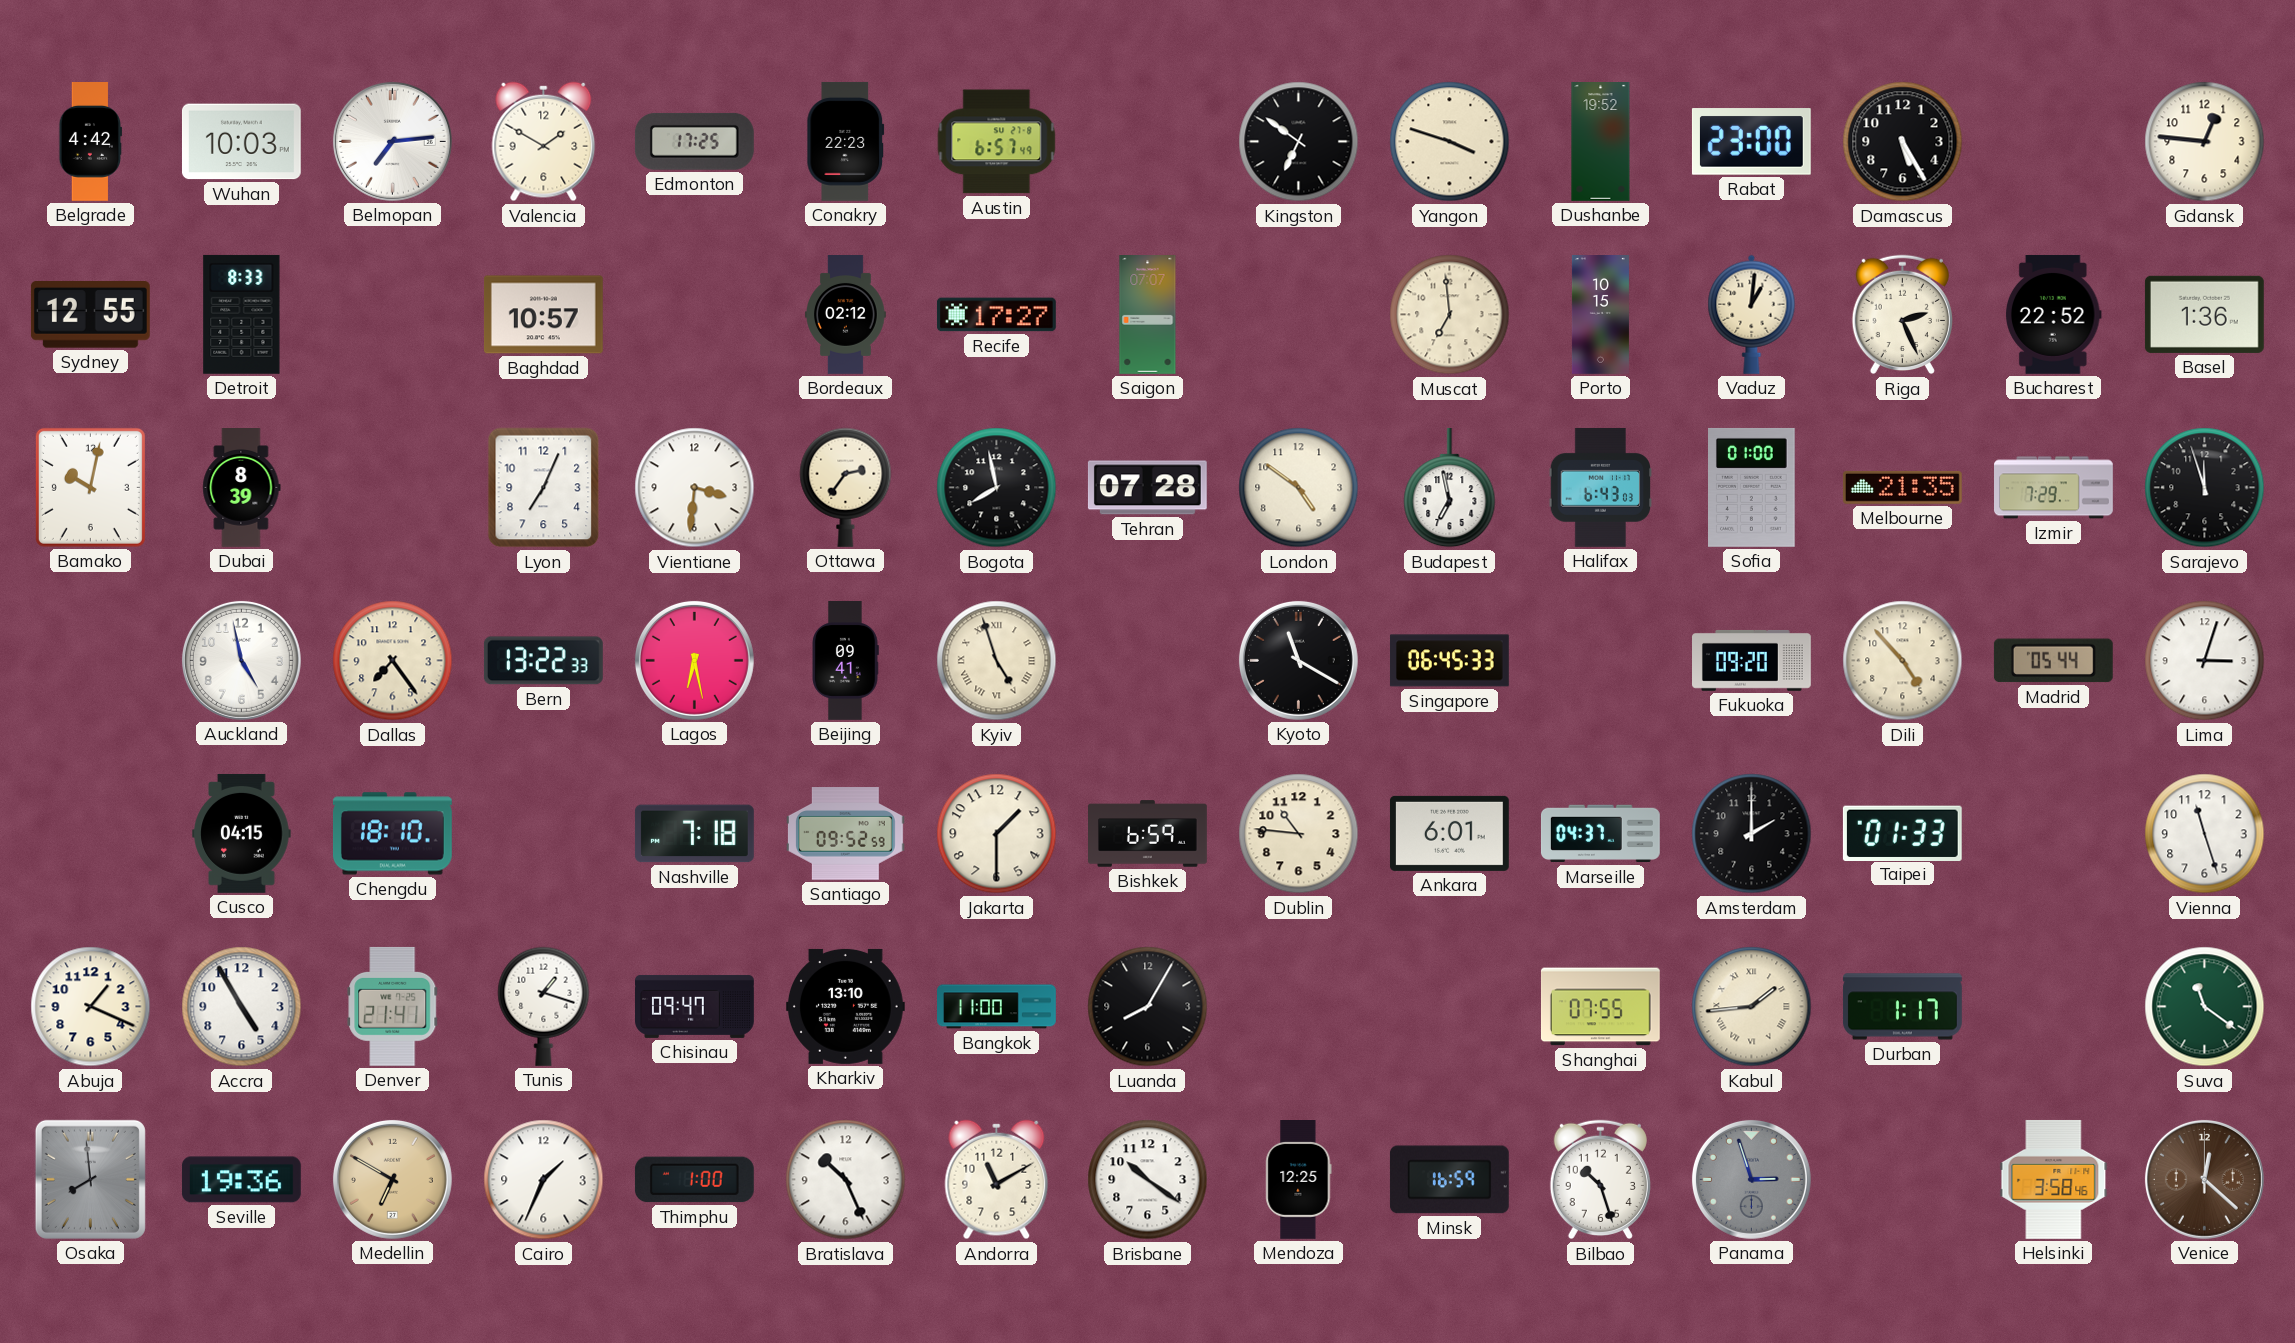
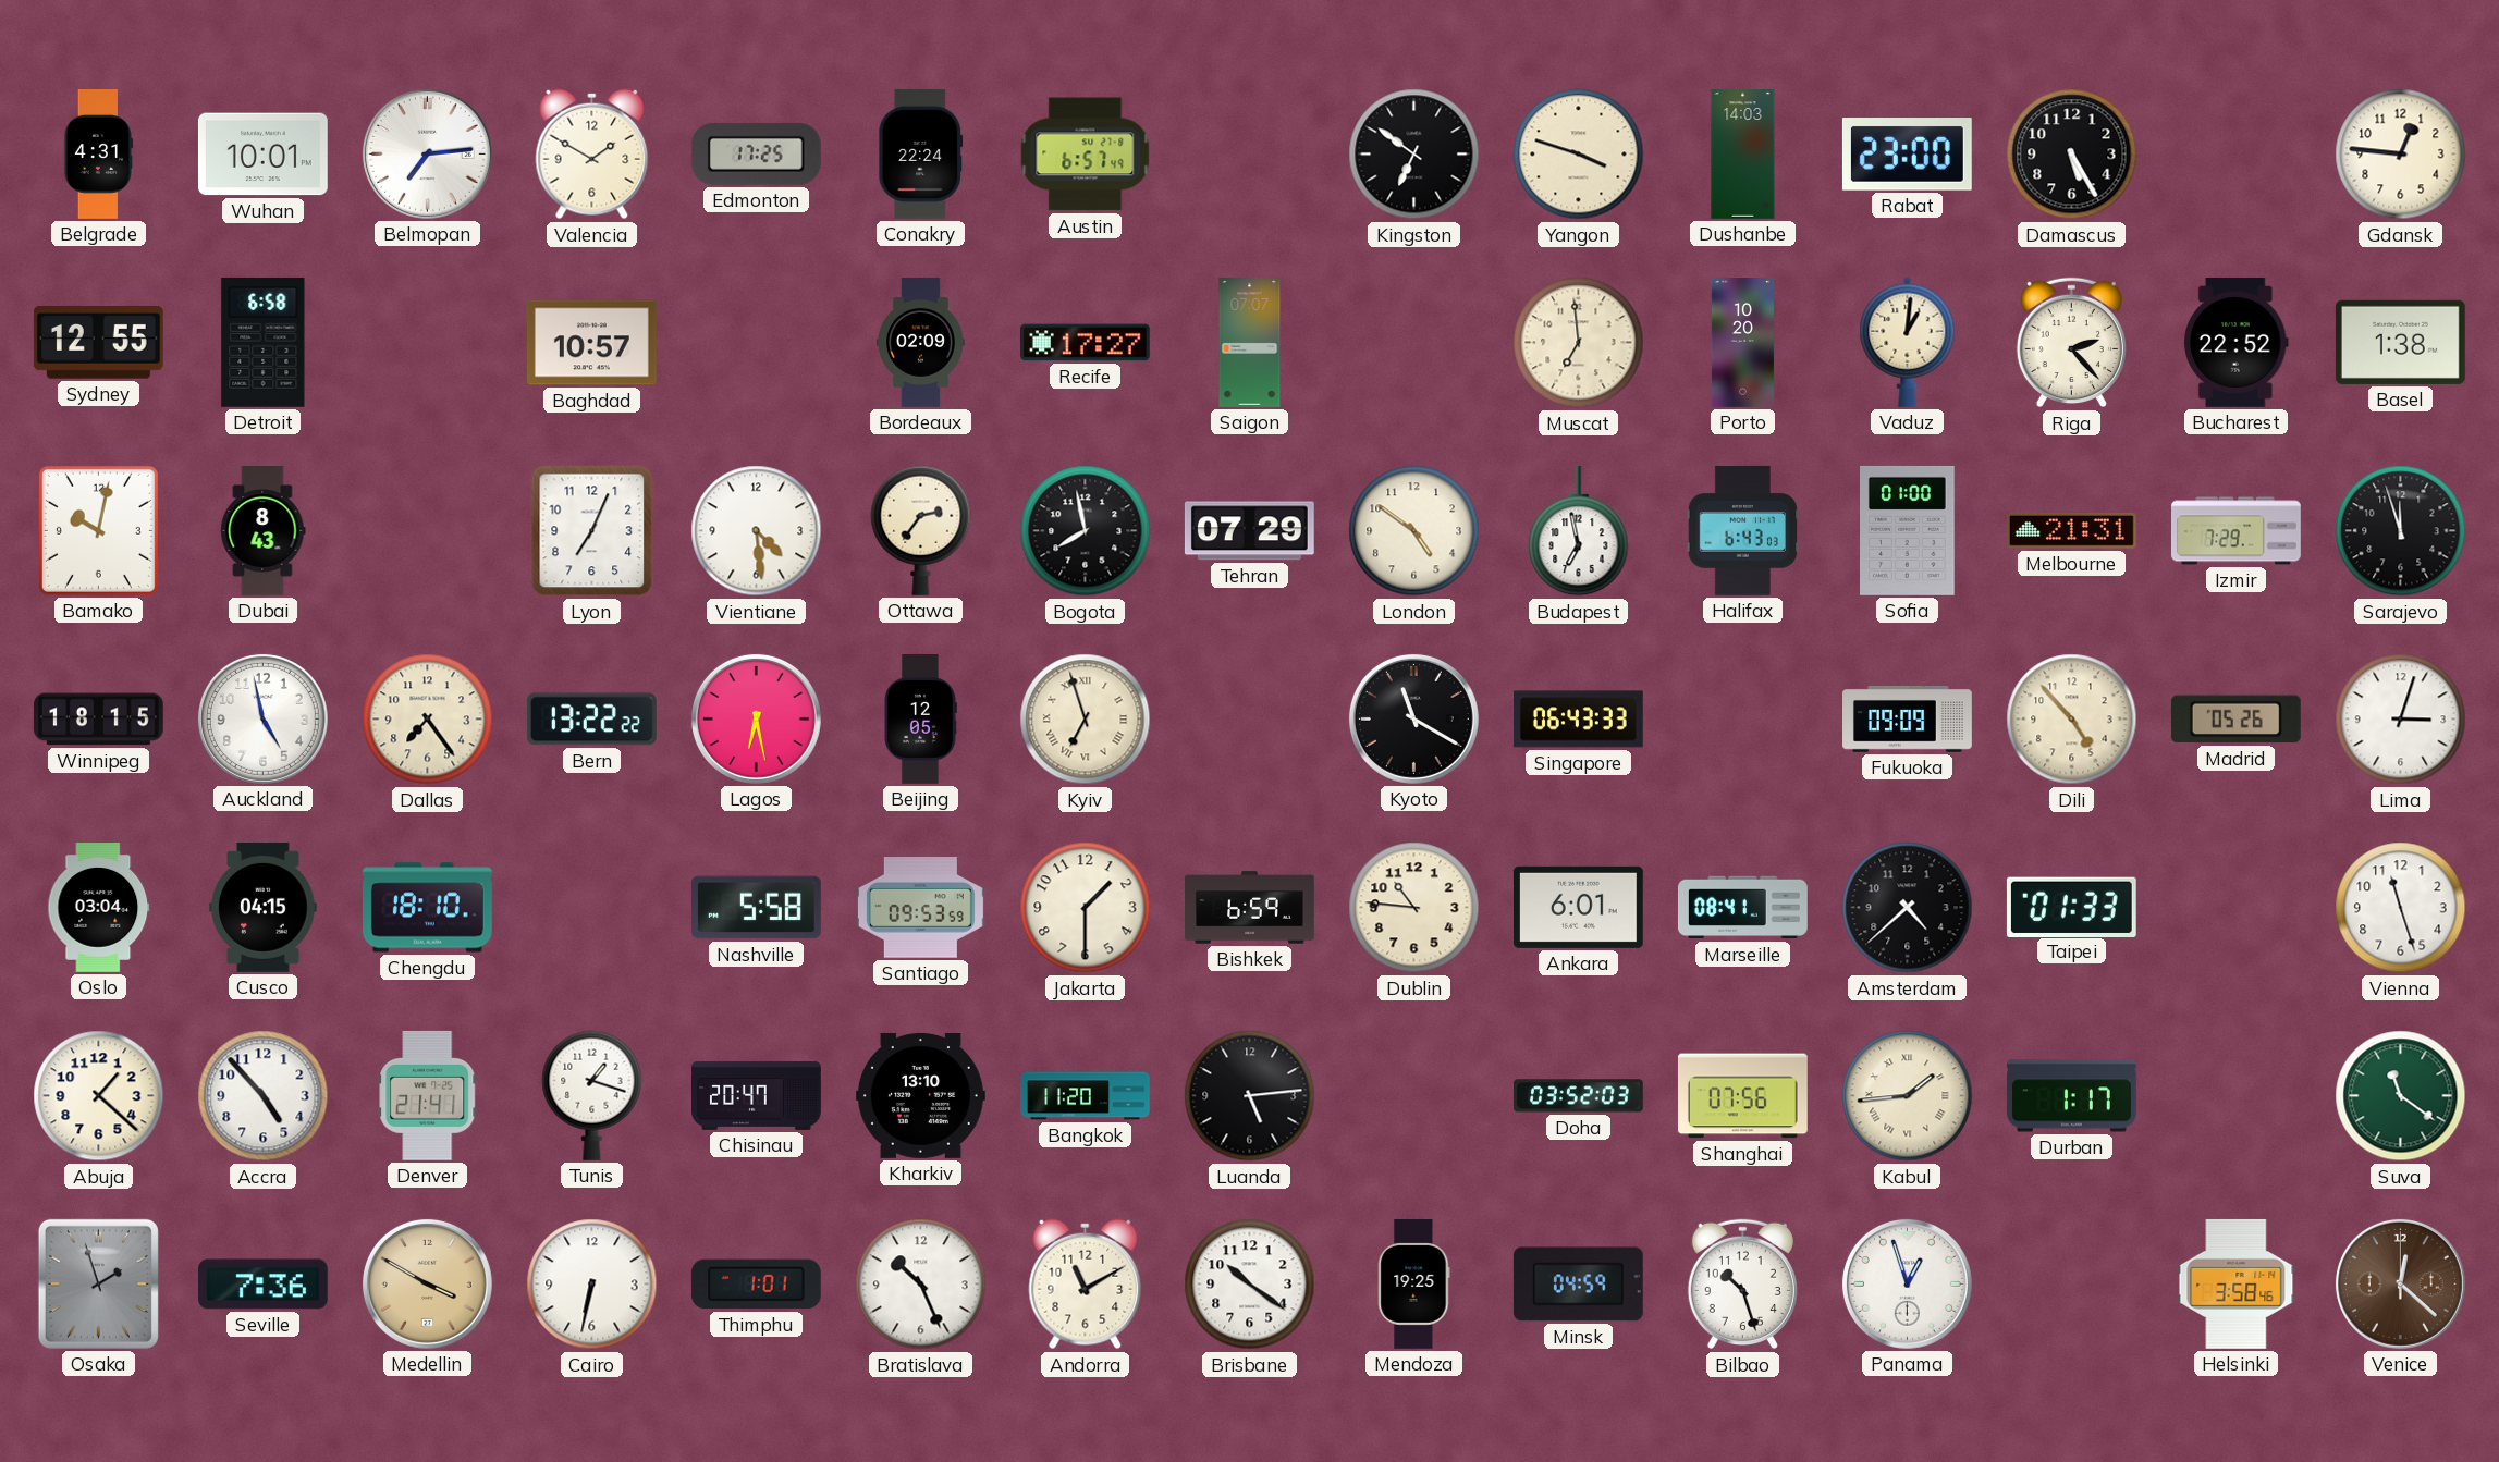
Belgrade: 4:42 -> 4:31 (98, 155)
Wuhan: 10:03 -> 10:01 (262, 155)
Conakry: 22:23 -> 22:24 (921, 153)
Dushanbe: 19:52 -> 14:03 (1743, 155)
Detroit: 8:33 -> 6:58 (264, 342)
Bordeaux: 02:12 -> 02:09 (921, 343)
Porto: 10:15 -> 10:20 (1742, 343)
Riga: 2:26 -> 2:23 (2071, 343)
Basel: 1:36 -> 1:38 (2400, 342)
Dubai: 8:39 -> 8:43 (264, 531)
Vientiane: 3:31 -> 4:29 (757, 531)
Tehran: 07:28 -> 07:29 (1249, 531)
Melbourne: 21:35 -> 21:31 (2071, 530)
Winnipeg: none -> 18:15 (98, 720)
Bern: 13:22:33 -> 13:22:22 (591, 720)
Beijing: 09:41 -> 12:05 (920, 720)
Kyiv: 4:57 -> 6:57 (1086, 720)
Singapore: 06:45 -> 06:43 (1578, 720)
Fukuoka: 09:20 -> 09:09 (1908, 718)
Madrid: 05:44 -> 05:26 (2235, 720)
Oslo: none -> 03:04 (99, 908)
Nashville: 7:18 -> 5:58 (756, 908)
Santiago: 09:52 -> 09:53 (920, 908)
Marseille: 04:37 -> 08:41 (1742, 908)
Amsterdam: 2:00 -> 4:38 (1908, 908)
Abuja: 1:19 -> 1:22 (99, 1096)
Accra: 4:55 -> 4:53 (264, 1096)
Chisinau: 09:47 -> 20:47 (757, 1095)
Bangkok: 11:00 -> 11:20 (1086, 1096)
Luanda: 8:05 -> 5:14 (1250, 1096)
Doha: none -> 03:52 (1578, 1096)
Shanghai: 07:55 -> 07:56 (1742, 1096)
Osaka: 7:59 -> 1:57 (98, 1283)
Seville: 19:36 -> 7:36 (262, 1285)
Medellin: 6:50 -> 3:50 (427, 1283)
Cairo: 1:34 -> 6:32 (592, 1285)
Thimphu: 1:00 -> 1:01 (756, 1285)
Mendoza: 12:25 -> 19:25 (1414, 1285)
Minsk: 16:59 -> 04:59 (1578, 1285)
Panama: 2:57 -> 12:57 (1907, 1283)
Panama dial: grey -> white (1907, 1283)
